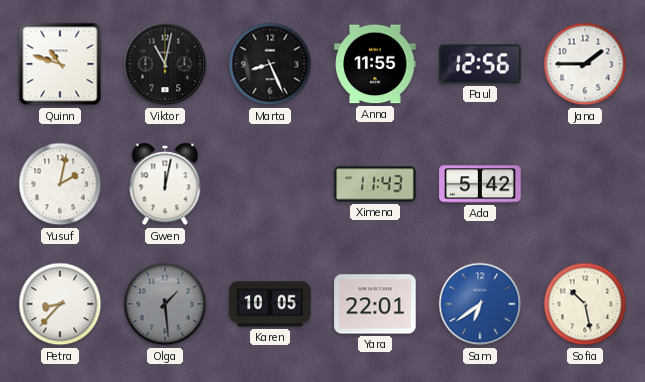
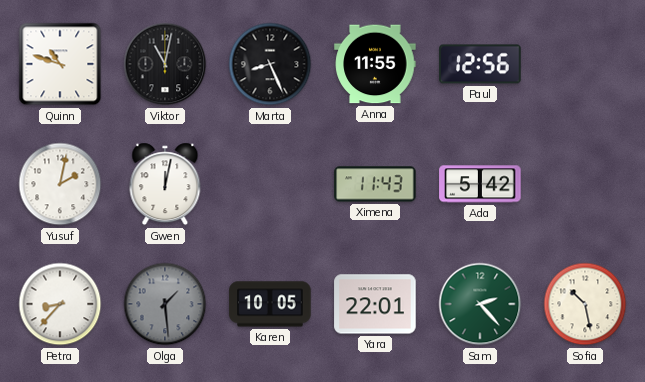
Jana: 1:45 -> none (585, 64)
Sam: 6:39 -> 2:23 (480, 304)
Sam dial: blue -> green (480, 304)
